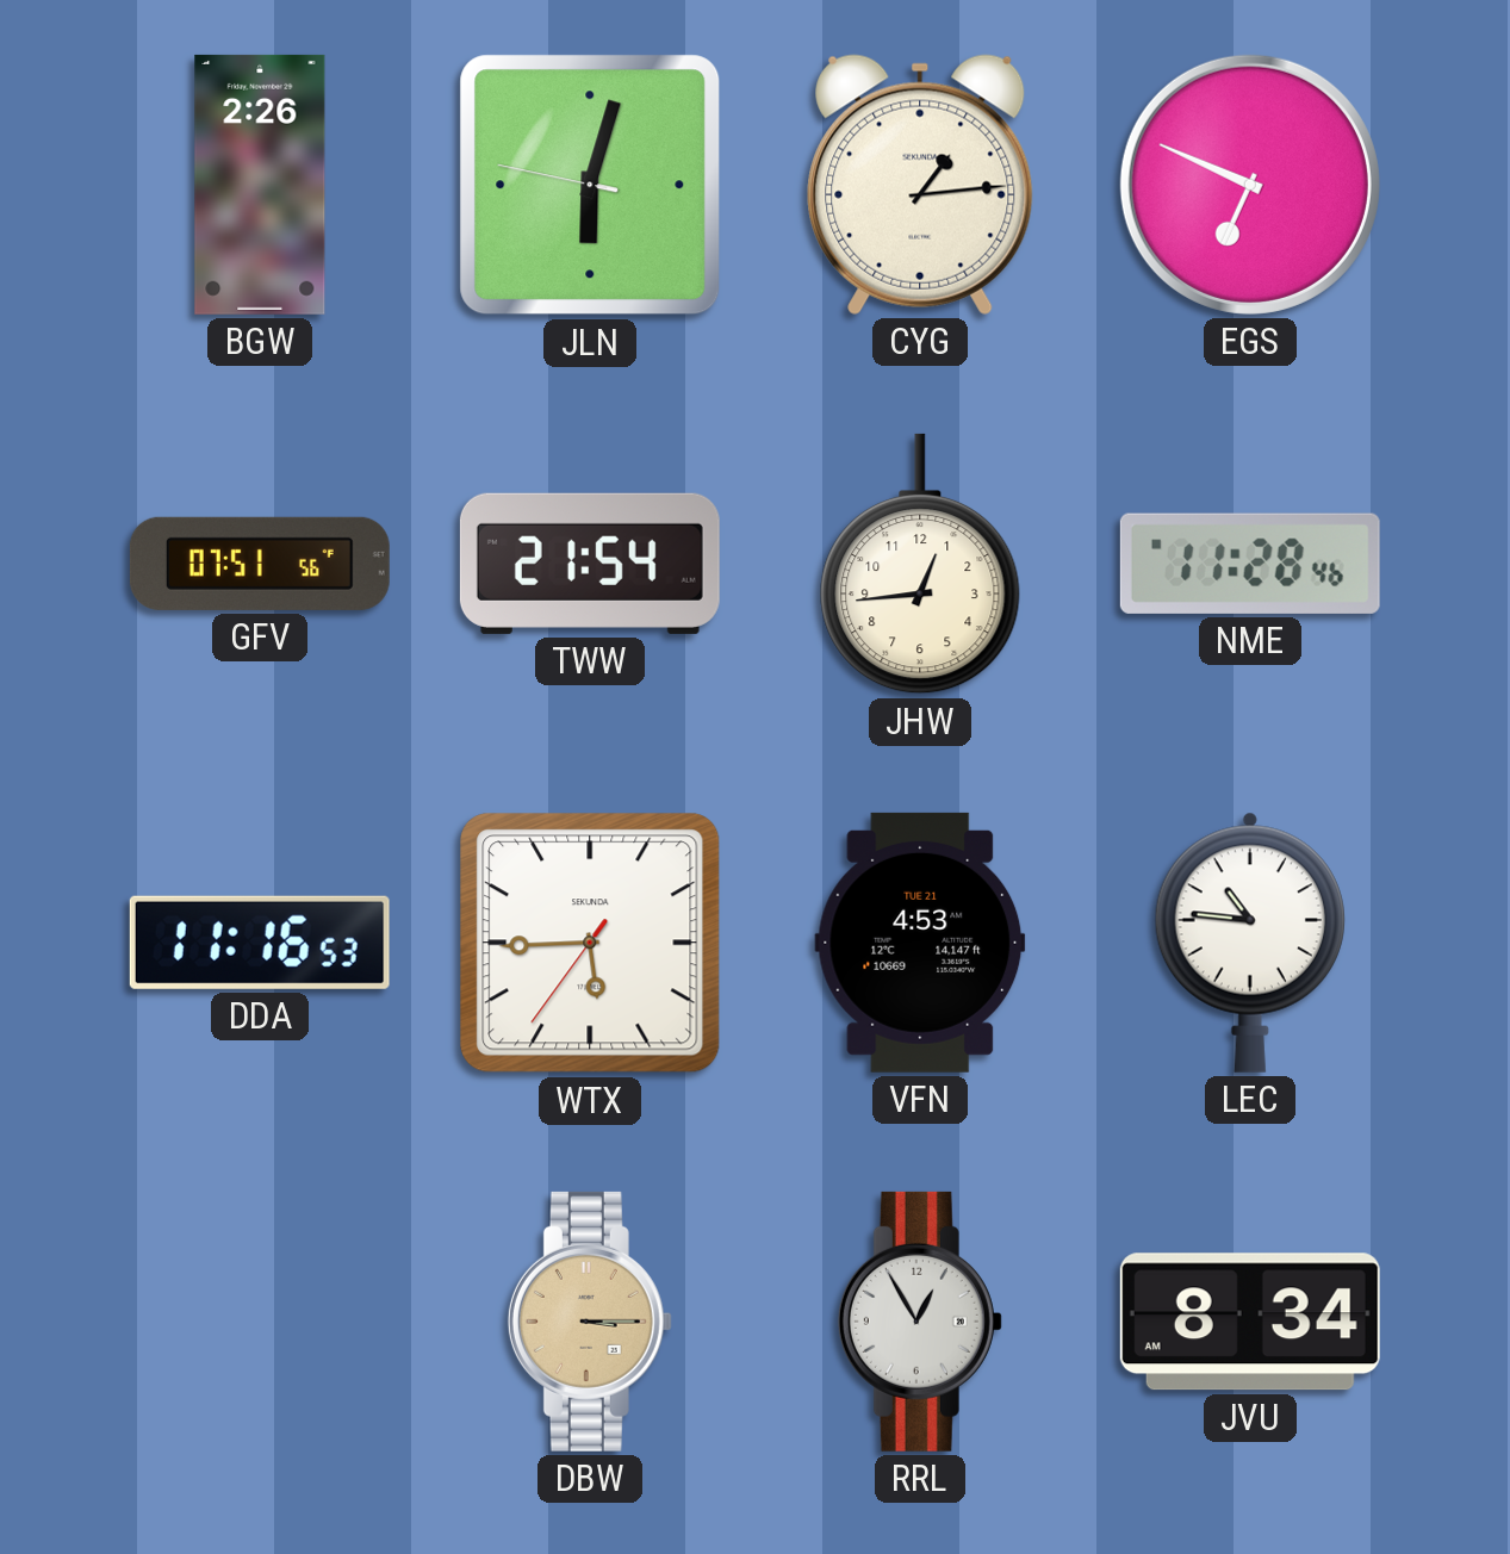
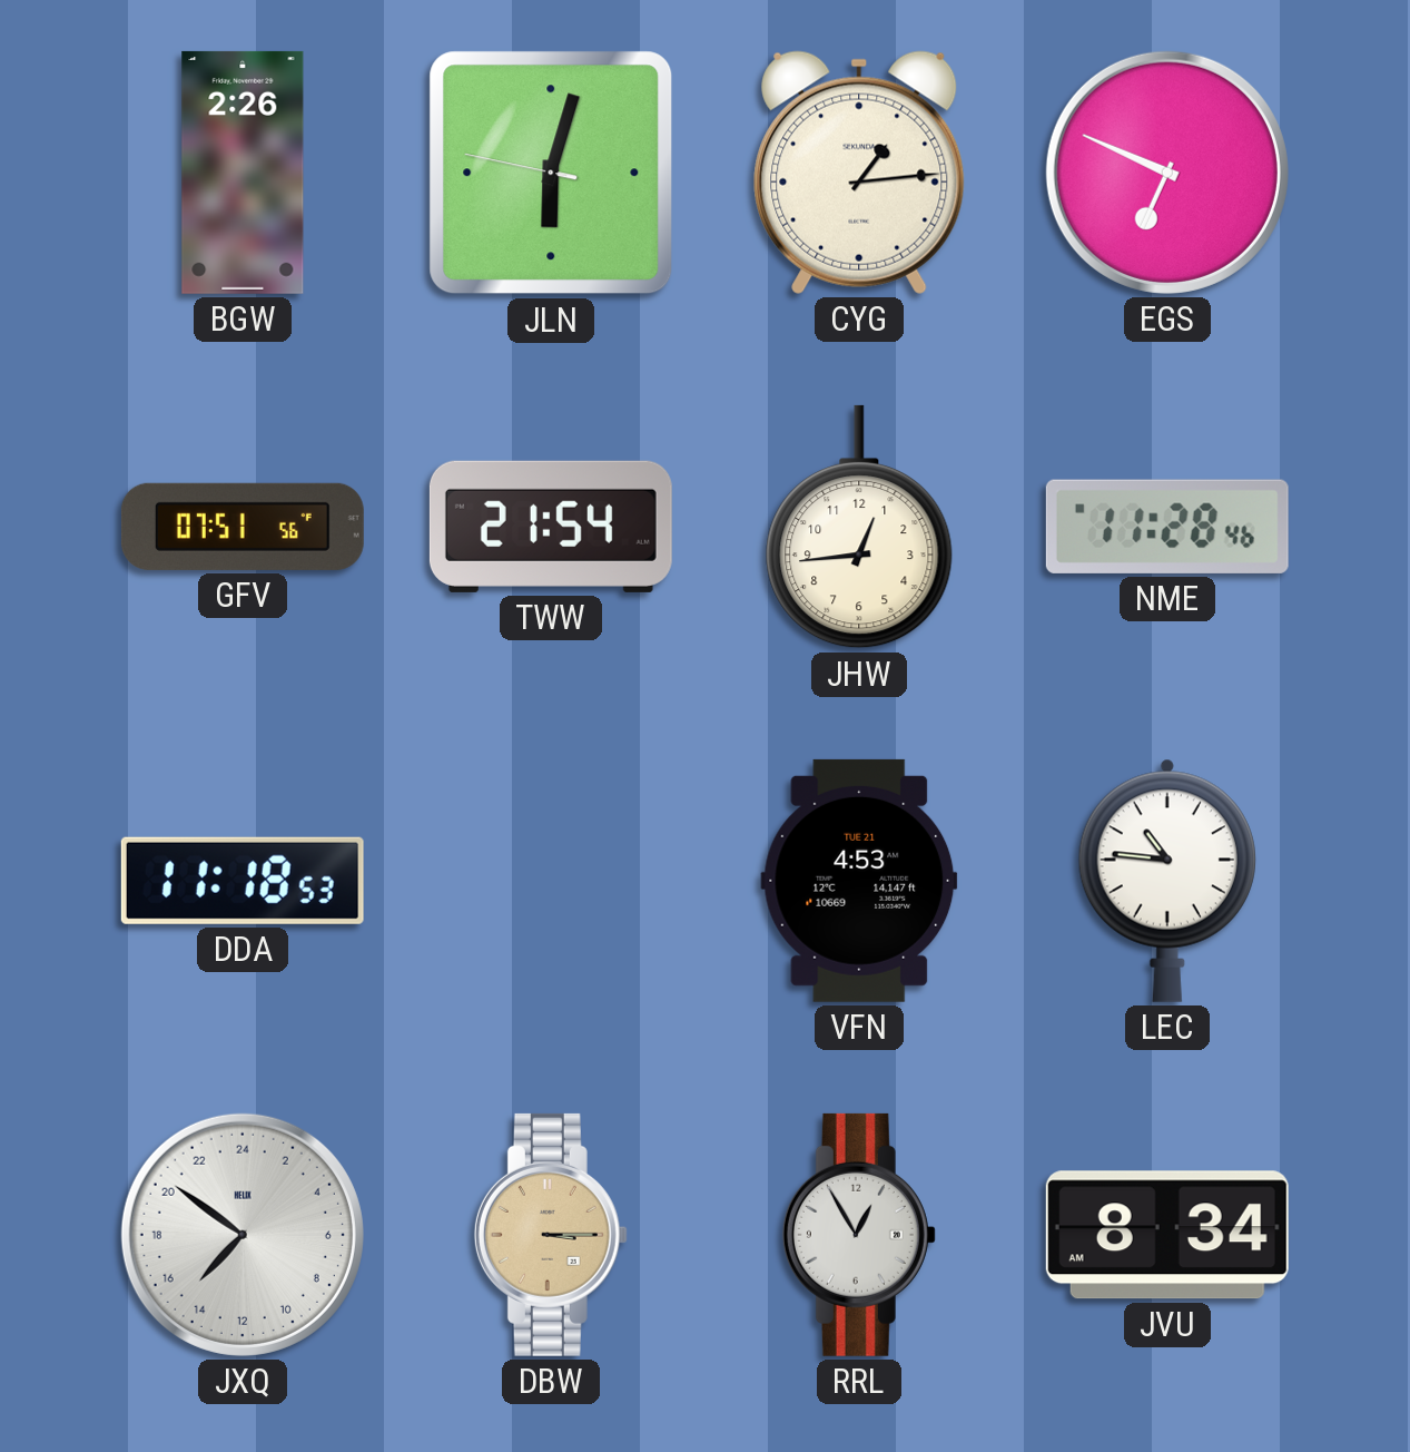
DDA: 11:16 -> 11:18 (243, 881)
WTX: 5:44 -> none (590, 943)
JXQ: none -> 14:51 (243, 1235)
